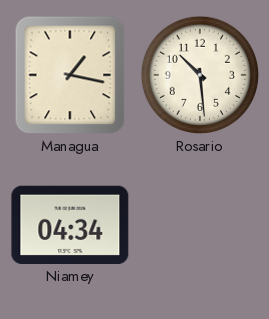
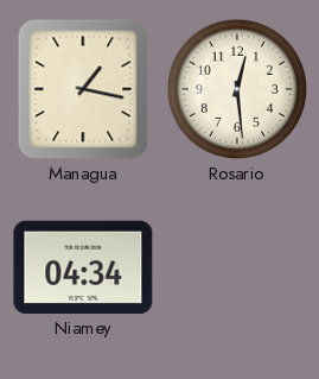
Rosario: 10:29 -> 12:29 (237, 89)
